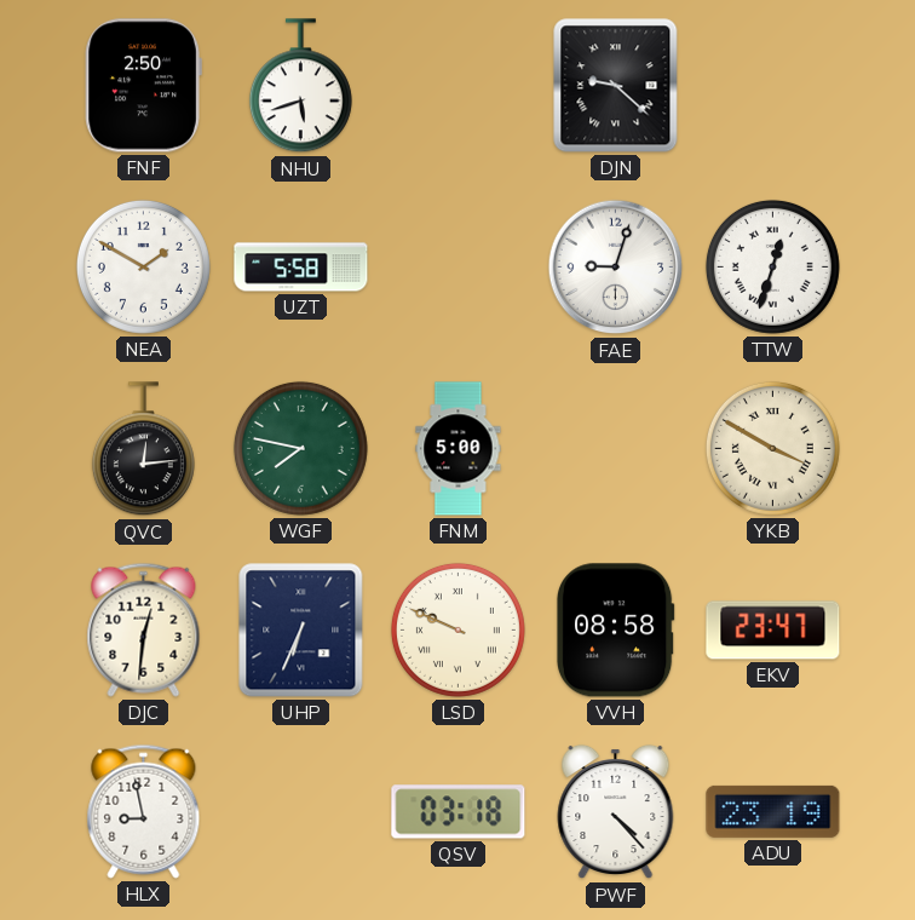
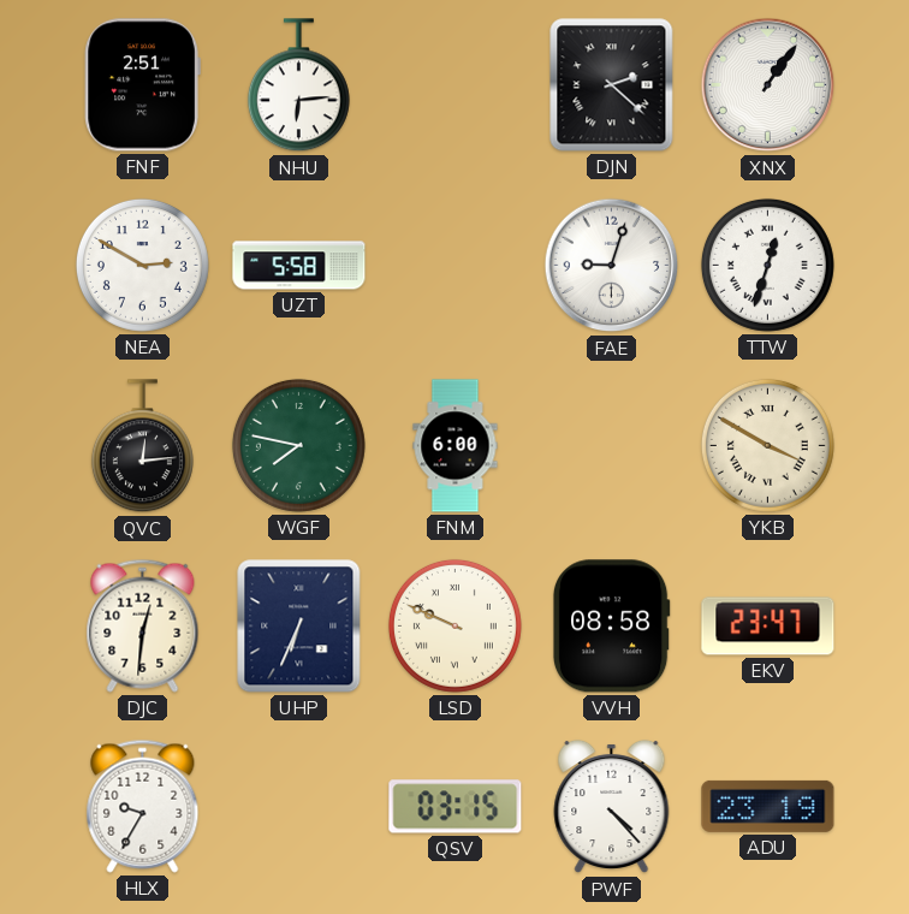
FNF: 2:50 -> 2:51 (142, 85)
NHU: 5:42 -> 6:14 (298, 85)
DJN: 9:22 -> 2:22 (612, 85)
XNX: none -> 1:06 (768, 85)
NEA: 1:50 -> 2:50 (142, 265)
FNM: 5:00 -> 6:00 (456, 446)
HLX: 8:58 -> 9:35 (143, 806)
QSV: 03:18 -> 03:15 (456, 807)
